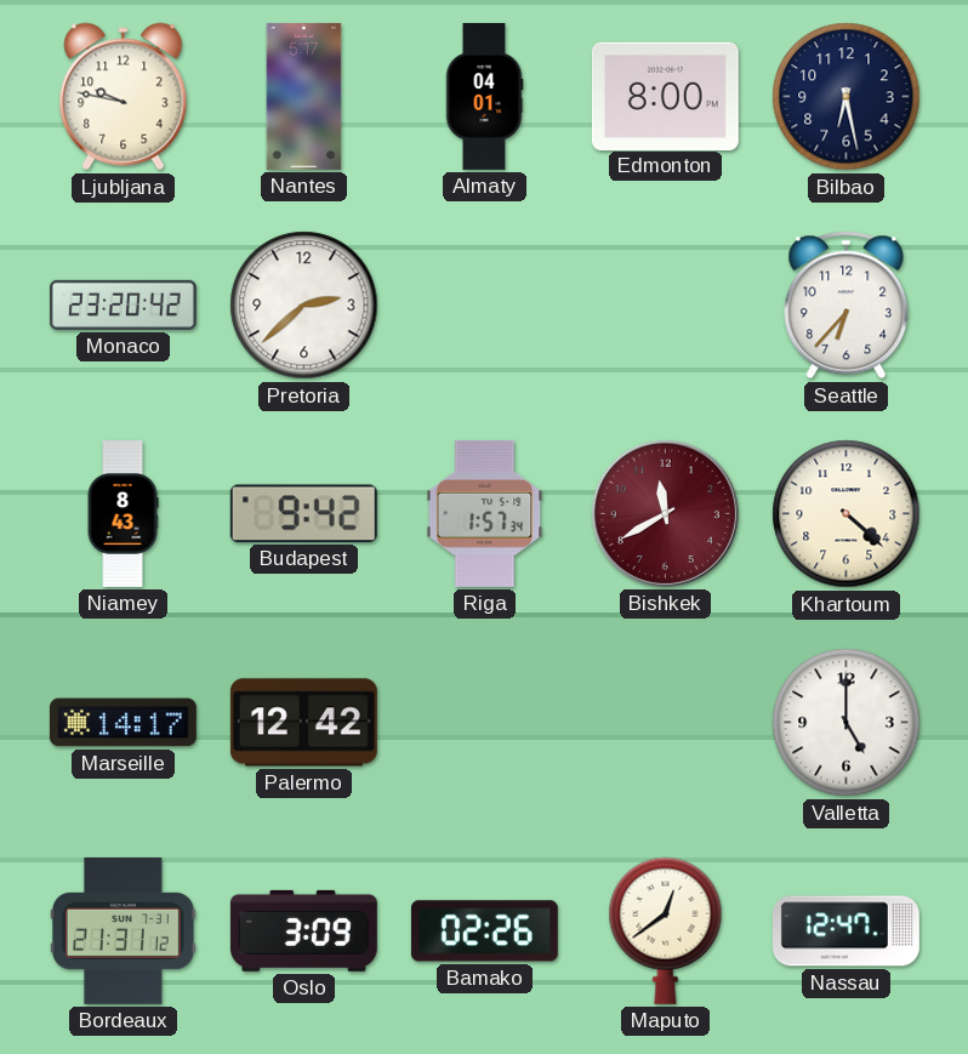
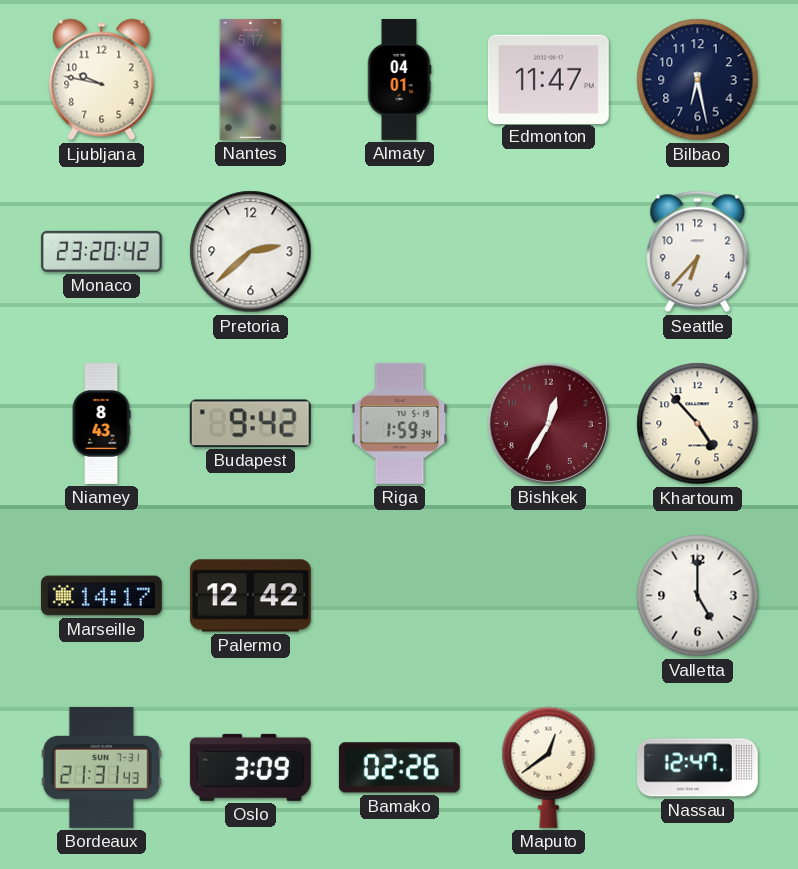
Edmonton: 8:00 -> 11:47 (548, 79)
Riga: 1:57 -> 1:59 (400, 423)
Bishkek: 11:40 -> 12:35 (548, 423)
Khartoum: 4:22 -> 4:53 (698, 424)
Bordeaux: 21:31:12 -> 21:31:43 (101, 767)
